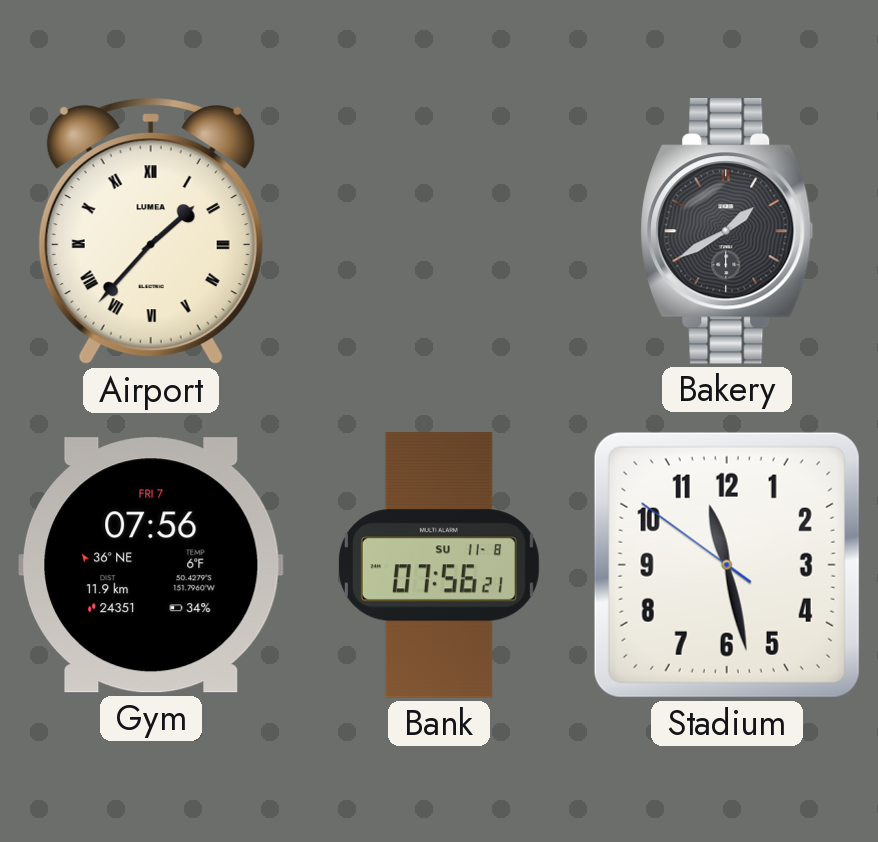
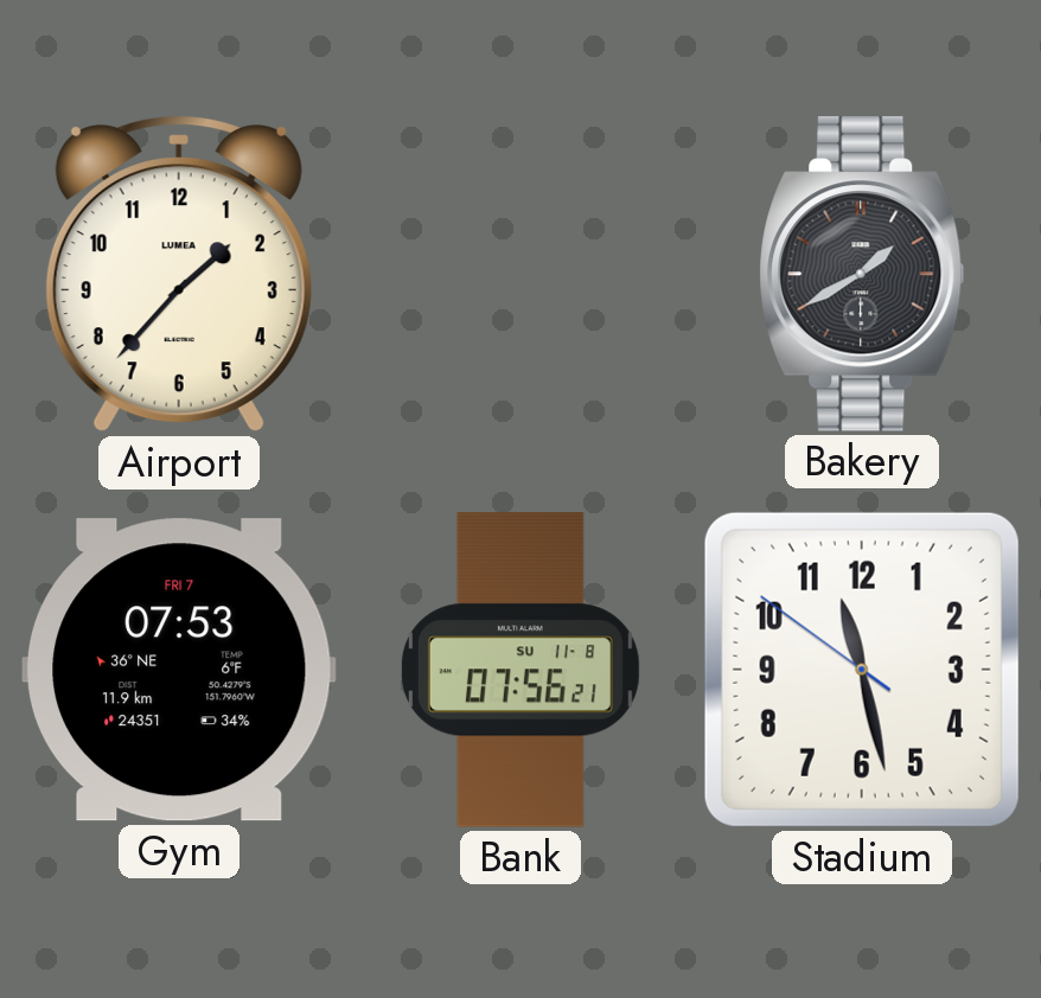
Airport numerals: Roman -> Arabic (179, 274)
Gym: 07:56 -> 07:53 (179, 670)
